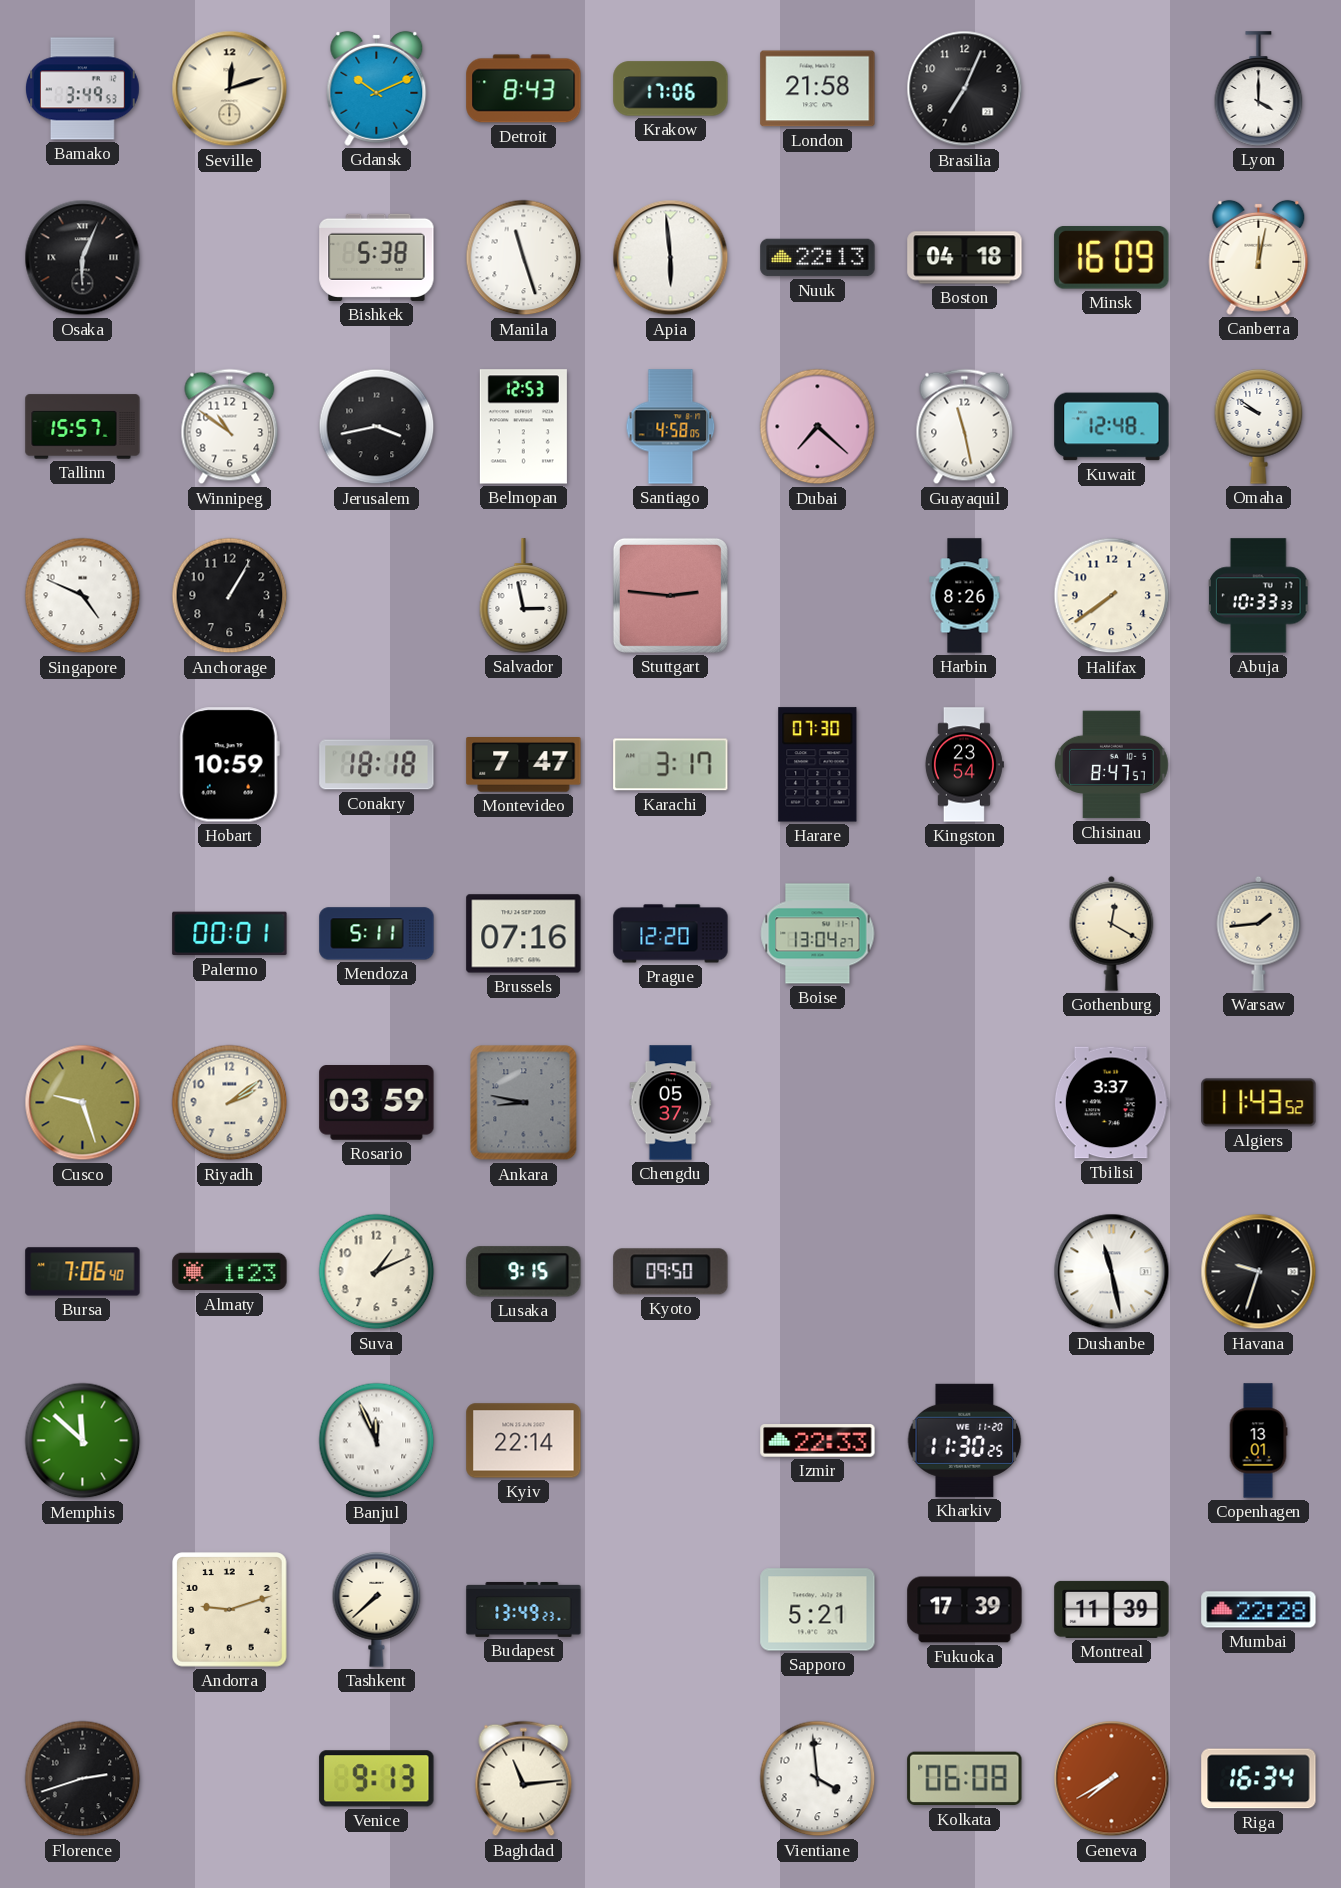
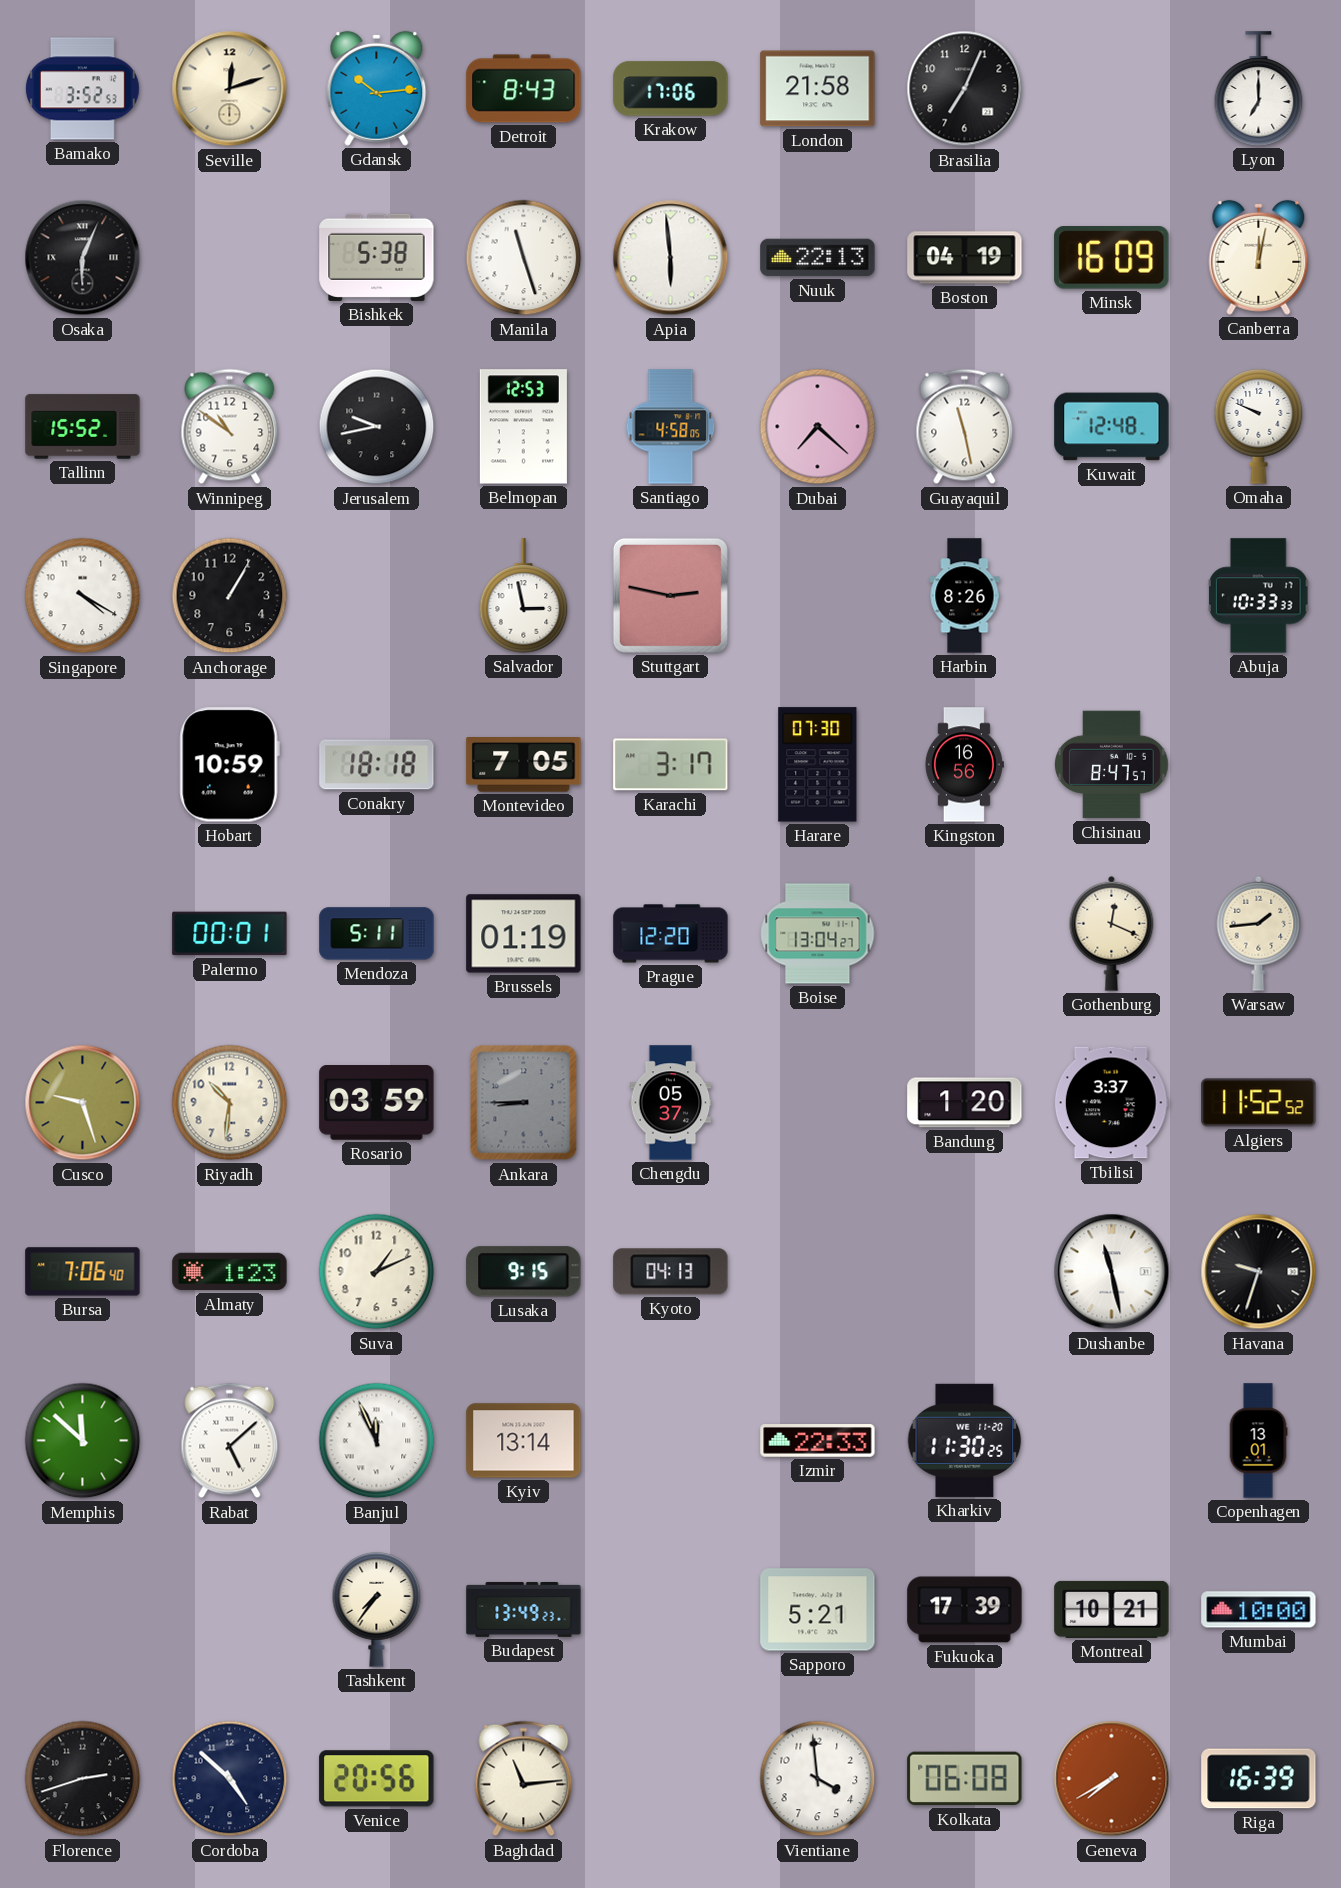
Bamako: 3:49 -> 3:52 (82, 89)
Gdansk: 10:11 -> 10:14 (377, 88)
Lyon: 4:00 -> 7:00 (1259, 89)
Boston: 04:18 -> 04:19 (965, 258)
Tallinn: 15:57 -> 15:52 (83, 427)
Jerusalem: 3:43 -> 9:43 (377, 427)
Omaha: 9:51 -> 9:49 (1259, 427)
Singapore: 4:49 -> 4:20 (83, 596)
Stuttgart: 2:46 -> 2:47 (670, 595)
Halifax: 7:39 -> none (1112, 596)
Montevideo: 7:47 -> 7:05 (524, 765)
Kingston: 23:54 -> 16:56 (964, 765)
Brussels: 07:16 -> 01:19 (524, 934)
Gothenburg: 12:20 -> 12:19 (1112, 933)
Riyadh: 2:09 -> 10:31 (230, 1103)
Ankara: 8:47 -> 8:45 (524, 1103)
Bandung: none -> 1:20 (965, 1103)
Algiers: 11:43 -> 11:52 (1259, 1103)
Kyoto: 09:50 -> 04:13 (671, 1272)
Rabat: none -> 5:08 (230, 1441)
Kyiv: 22:14 -> 13:14 (524, 1441)
Andorra: 9:12 -> none (230, 1610)
Tashkent: 7:38 -> 7:36 (377, 1610)
Montreal: 11:39 -> 10:21 (1112, 1609)
Mumbai: 22:28 -> 10:00 (1259, 1610)
Cordoba: none -> 4:52 (230, 1779)
Venice: 9:13 -> 20:56 (377, 1779)
Riga: 16:34 -> 16:39 (1259, 1779)
